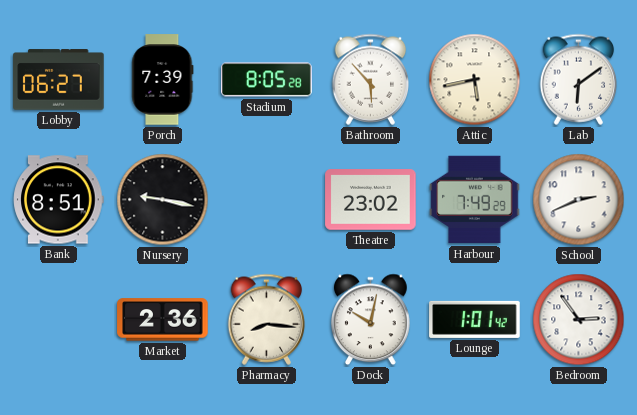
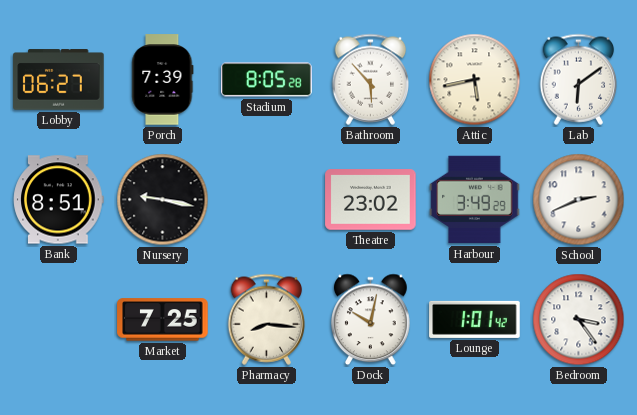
Harbour: 7:49 -> 3:49 (475, 200)
Market: 2:36 -> 7:25 (163, 320)
Bedroom: 2:54 -> 3:24 (579, 320)
